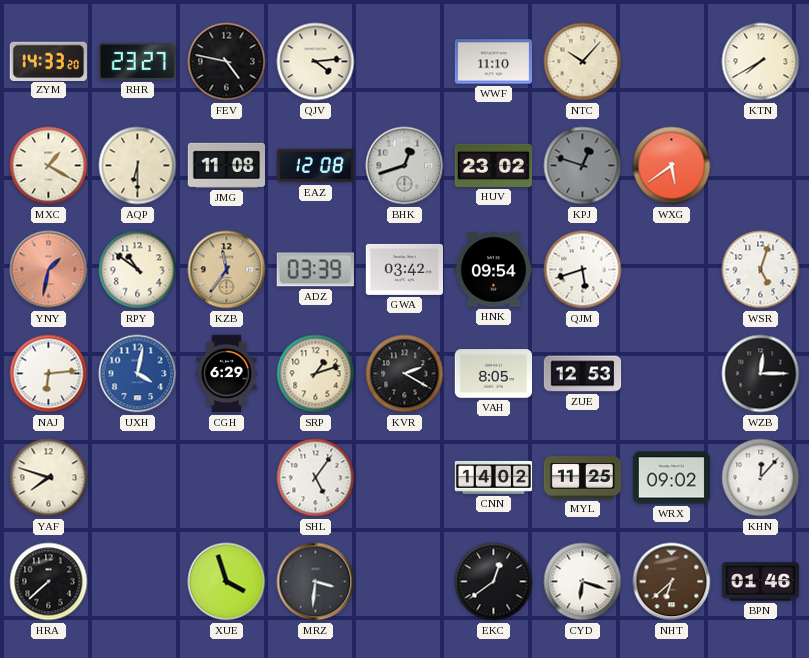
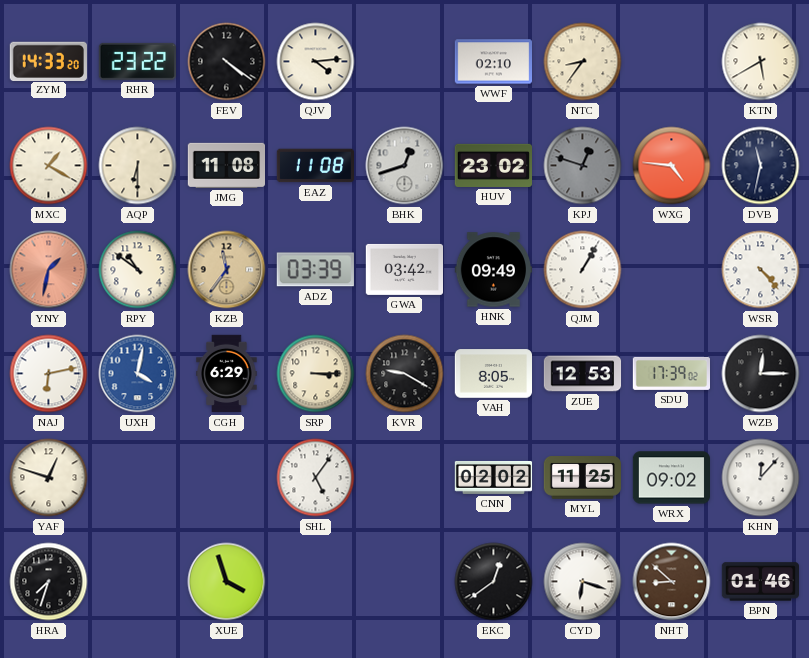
RHR: 23:27 -> 23:22 (137, 61)
FEV: 4:47 -> 4:21 (227, 62)
WWF: 11:10 -> 02:10 (493, 62)
NTC: 10:07 -> 8:36 (583, 62)
KTN: 7:40 -> 5:40 (761, 62)
EAZ: 12:08 -> 11:08 (315, 166)
WXG: 5:39 -> 4:46 (672, 166)
DVB: none -> 11:32 (761, 166)
HNK: 09:54 -> 09:49 (493, 270)
QJM: 5:42 -> 1:05 (583, 270)
WSR: 5:03 -> 4:23 (761, 270)
NAJ: 6:14 -> 6:13 (49, 374)
SRP: 1:12 -> 3:15 (316, 374)
KVR: 2:20 -> 9:20 (405, 374)
SDU: none -> 17:39 (671, 373)
YAF: 7:48 -> 12:48 (49, 478)
CNN: 14:02 -> 02:02 (494, 477)
HRA: 7:38 -> 7:33 (49, 582)
MRZ: 3:31 -> none (316, 582)
NHT: 6:38 -> 8:52 (672, 582)
